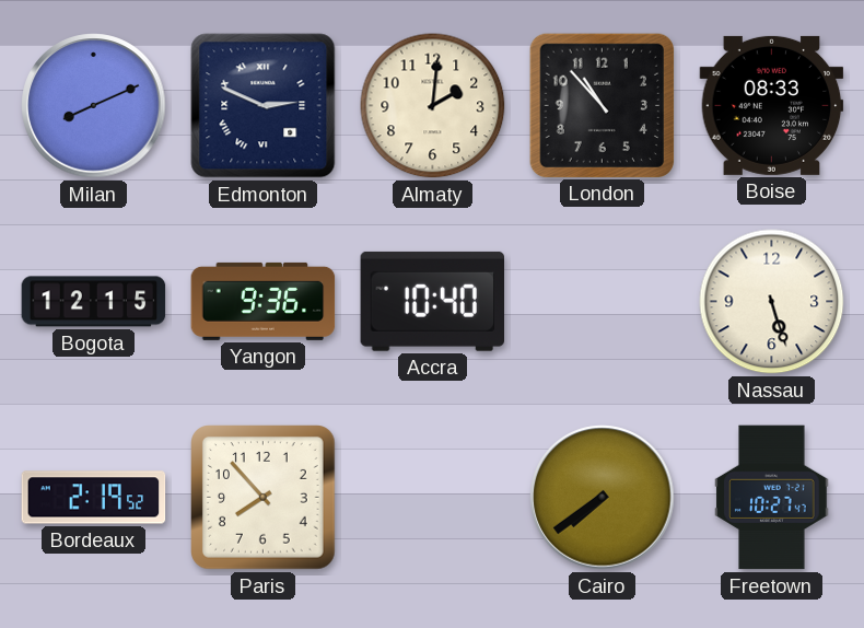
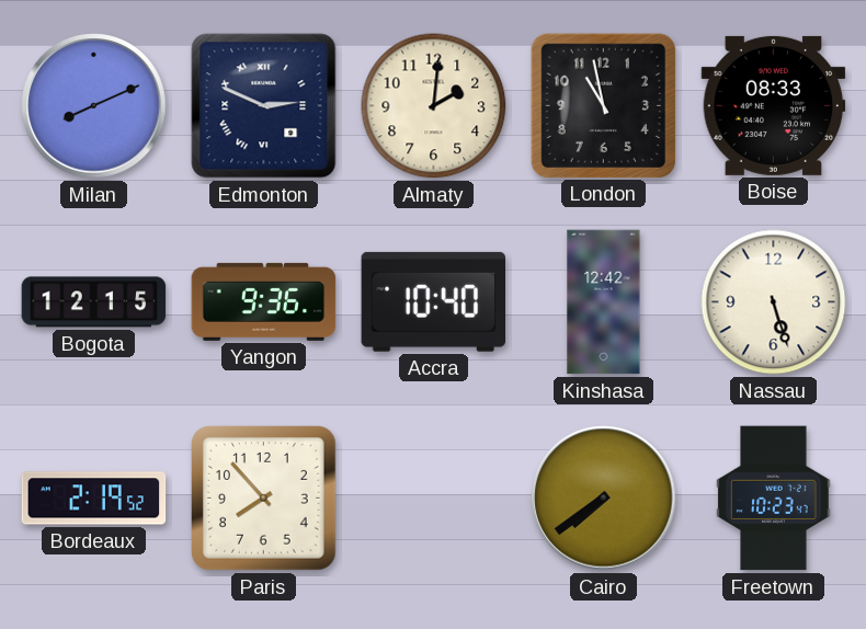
London: 10:53 -> 10:58 (603, 105)
Kinshasa: none -> 12:42 (604, 302)
Freetown: 10:27 -> 10:23 (774, 499)
